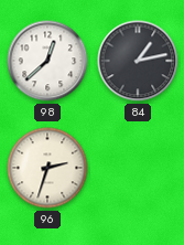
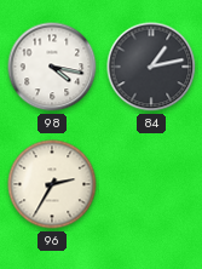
98: 12:38 -> 4:17 (52, 67)
96: 2:33 -> 2:35 (52, 184)
